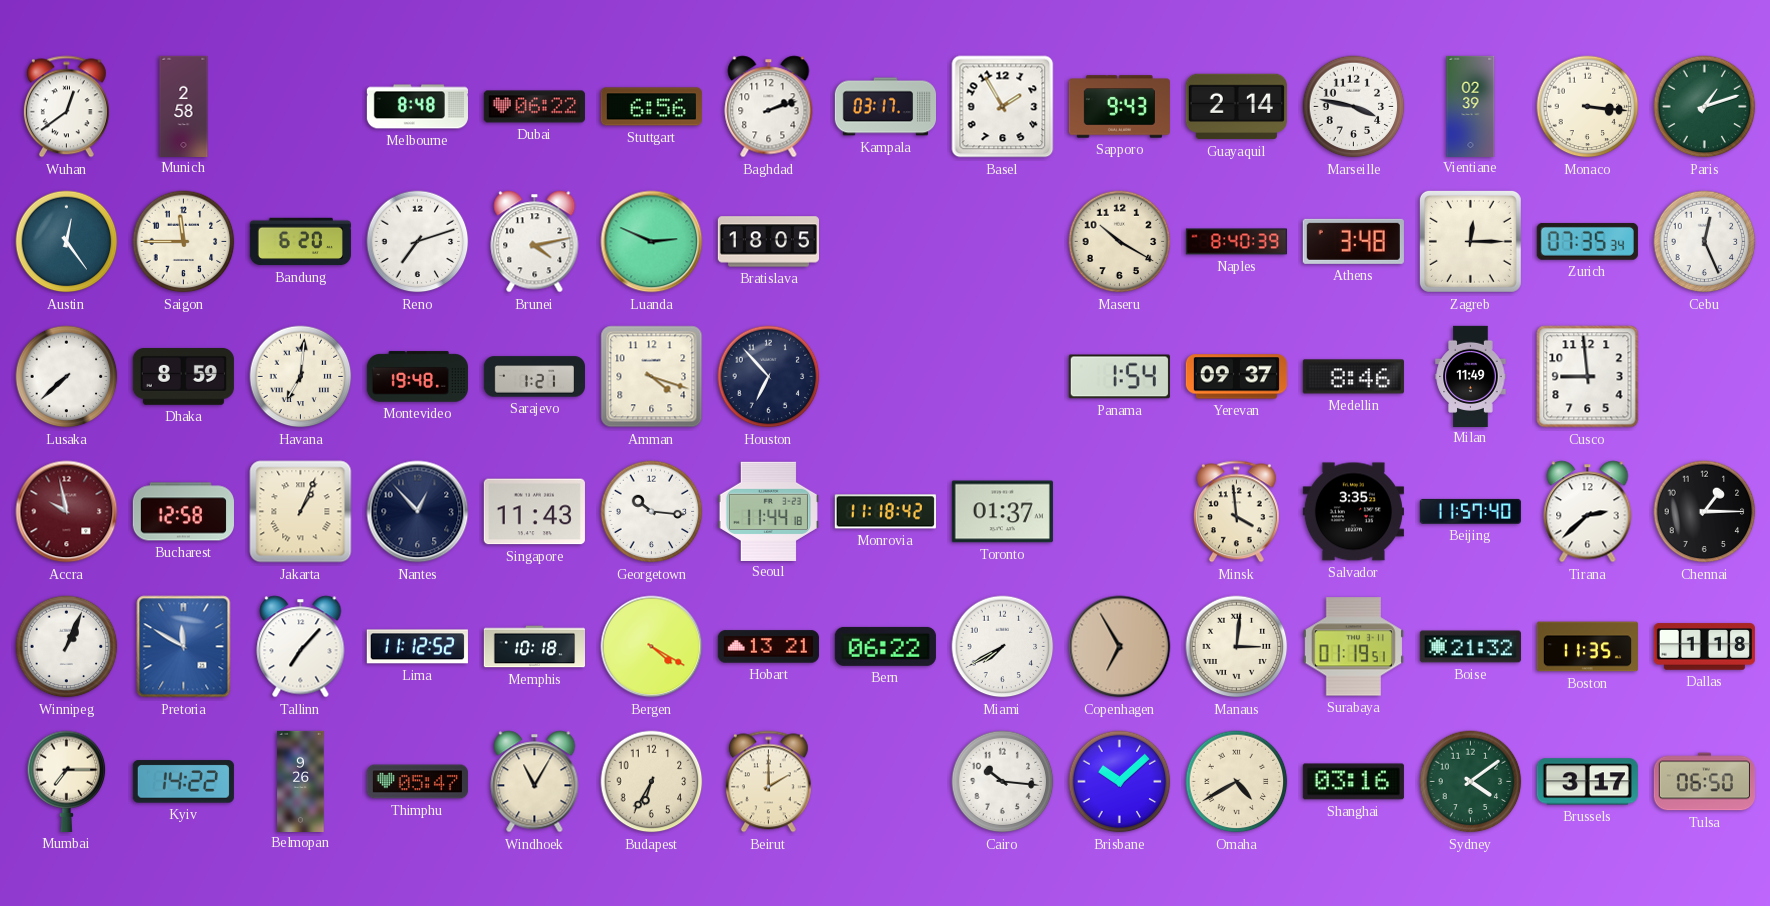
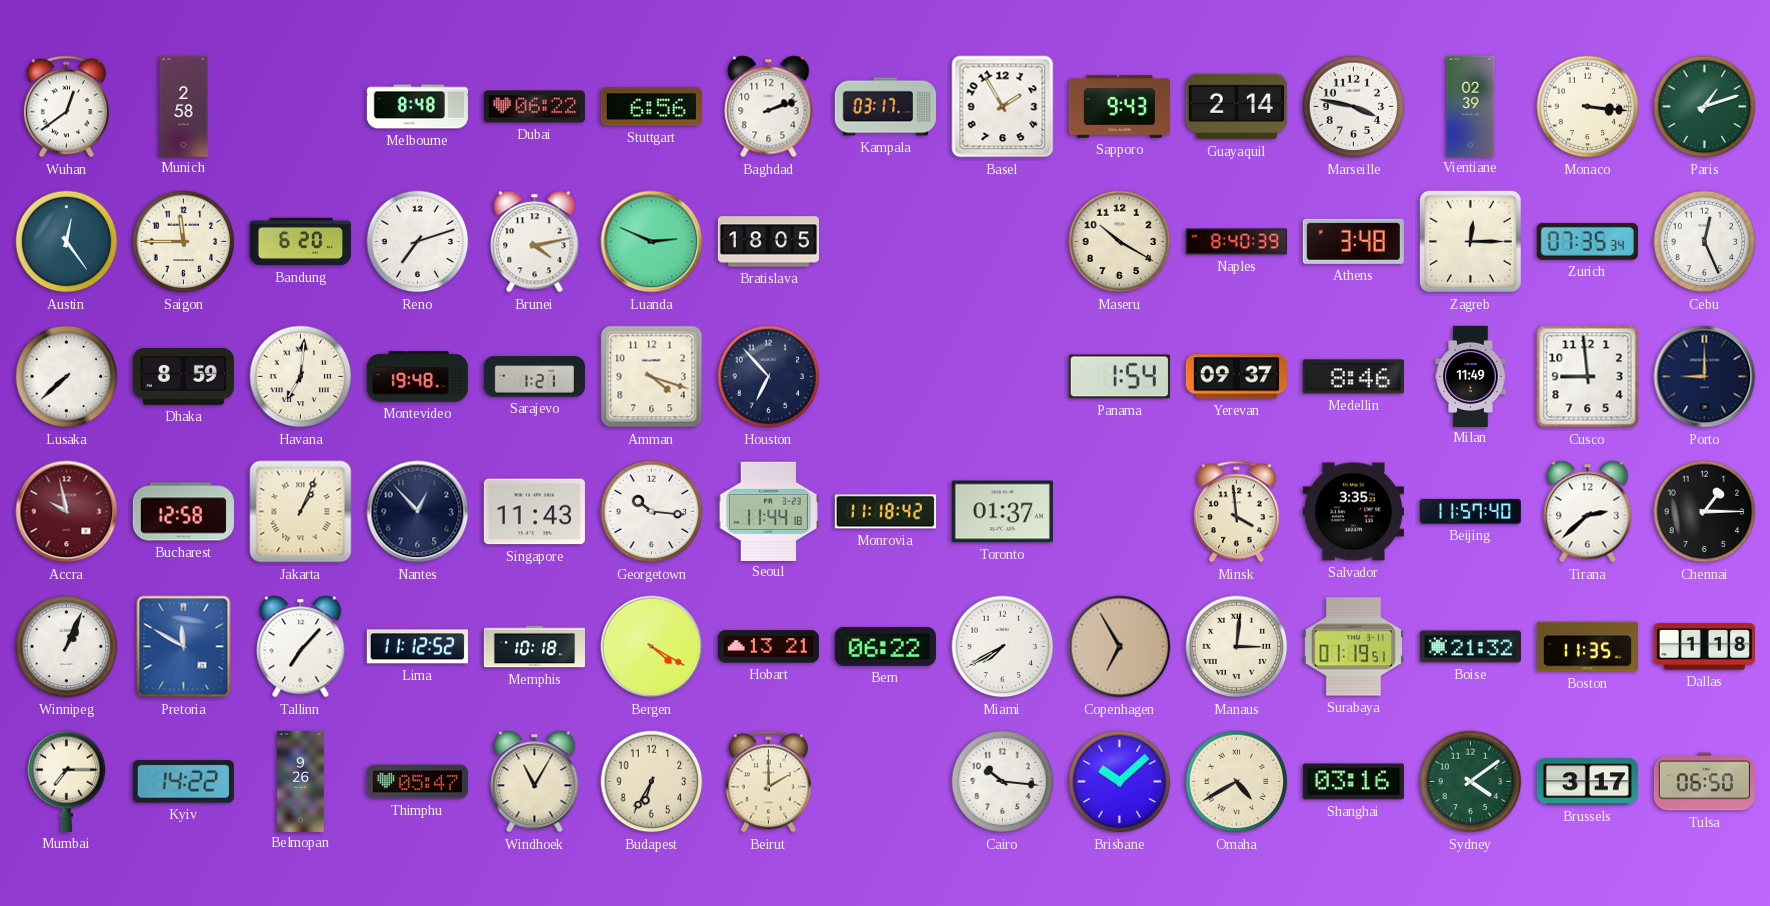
Porto: none -> 9:00 (1705, 377)
